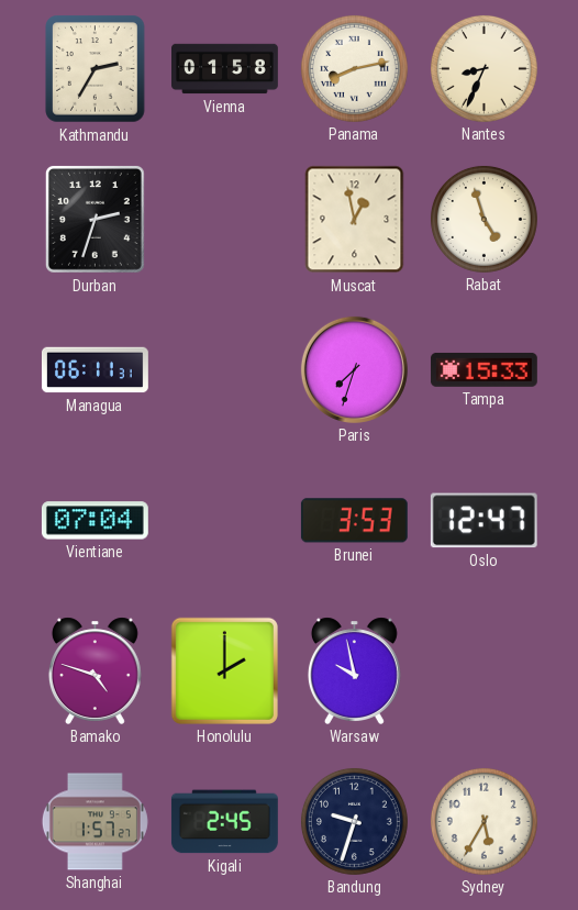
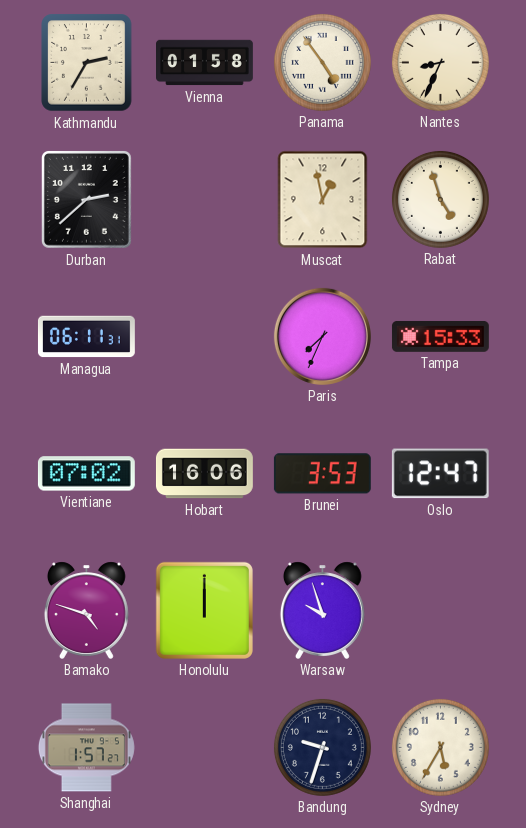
Panama: 8:13 -> 4:54 (322, 62)
Durban: 2:33 -> 2:38 (86, 199)
Paris: 7:33 -> 7:34 (322, 336)
Vientiane: 07:04 -> 07:02 (86, 474)
Hobart: none -> 16:06 (204, 474)
Honolulu: 2:00 -> 12:00 (204, 610)
Warsaw: 9:58 -> 9:57 (322, 610)
Kigali: 2:45 -> none (224, 822)
